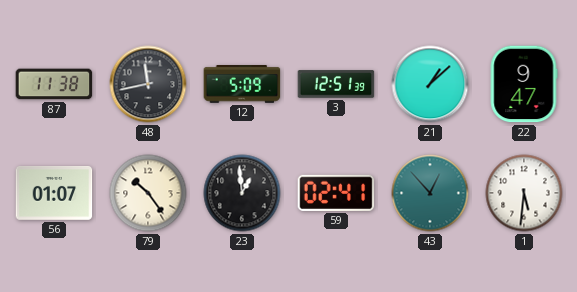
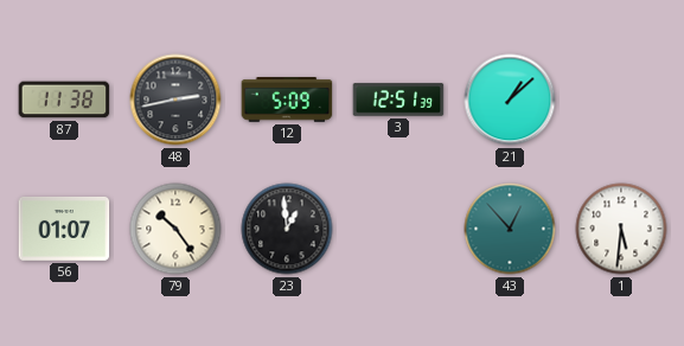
48: 11:43 -> 2:43 (175, 100)
22: 9:47 -> none (524, 84)
59: 02:41 -> none (336, 193)
